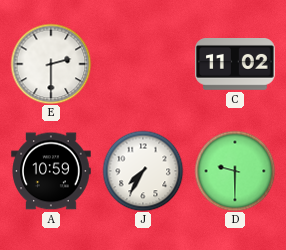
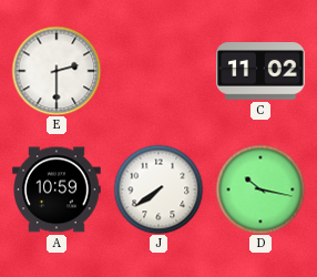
J: 7:35 -> 7:39 (158, 189)
D: 9:30 -> 10:17 (260, 189)
